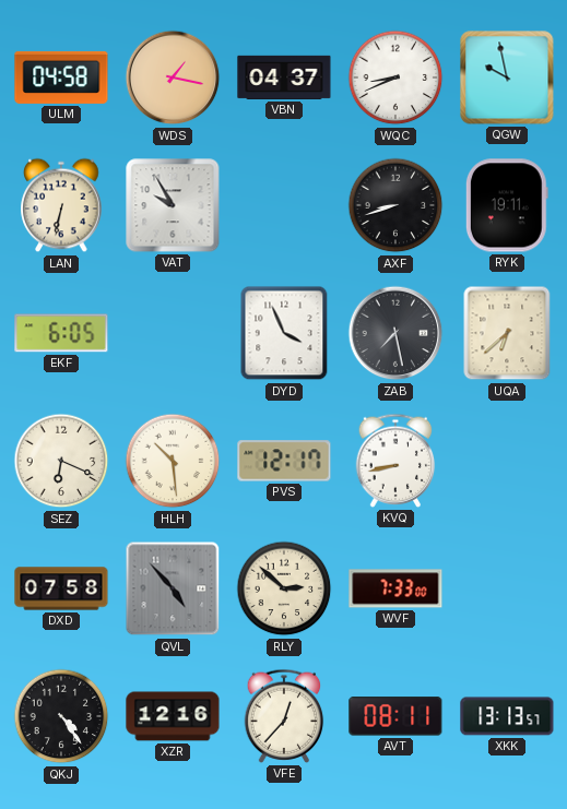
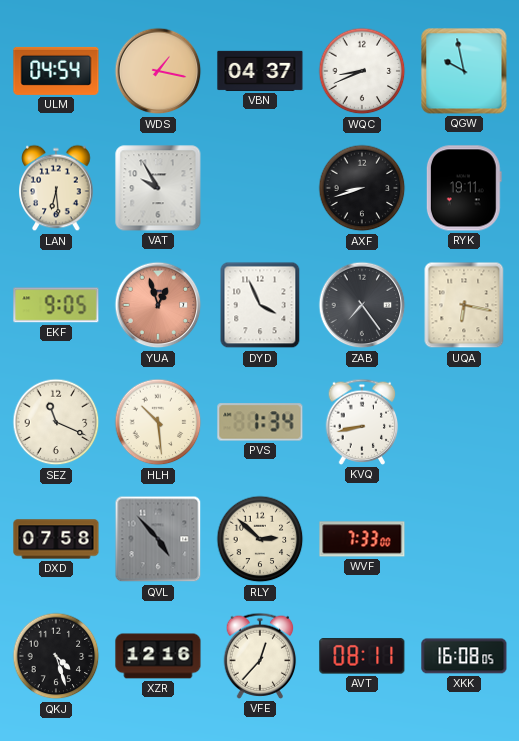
ULM: 04:58 -> 04:54 (56, 71)
LAN: 6:32 -> 6:29 (56, 188)
EKF: 6:05 -> 9:05 (56, 305)
YUA: none -> 12:57 (158, 305)
ZAB: 7:28 -> 7:24 (362, 305)
UQA: 6:38 -> 6:17 (464, 305)
SEZ: 6:19 -> 11:19 (56, 422)
PVS: 12:17 -> 1:34 (260, 422)
QKJ: 4:24 -> 4:27 (56, 656)
XKK: 13:13 -> 16:08 (464, 656)
